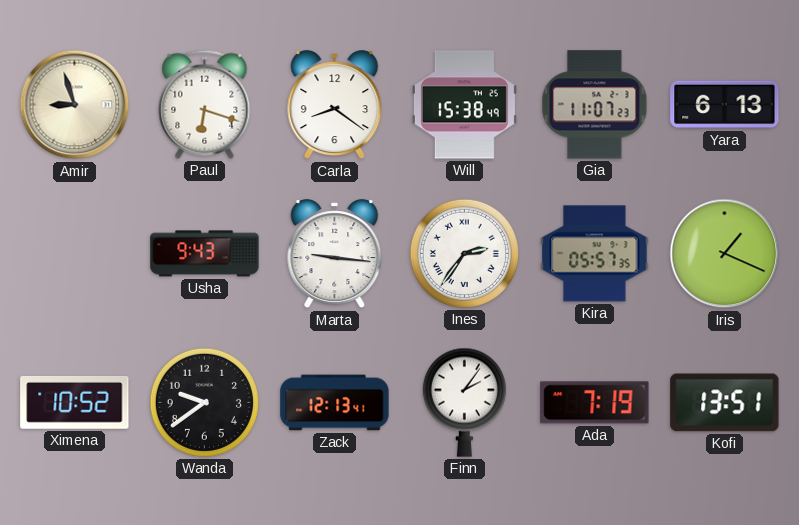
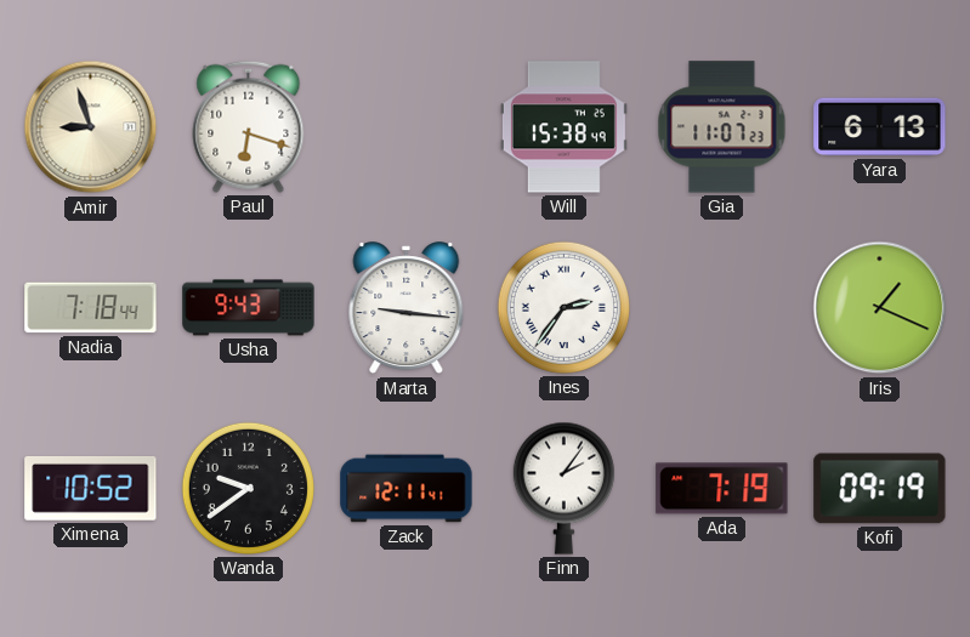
Carla: 8:21 -> none (335, 105)
Nadia: none -> 7:18 (91, 308)
Kira: 05:57 -> none (595, 254)
Zack: 12:13 -> 12:11 (407, 489)
Kofi: 13:51 -> 09:19 (880, 489)
